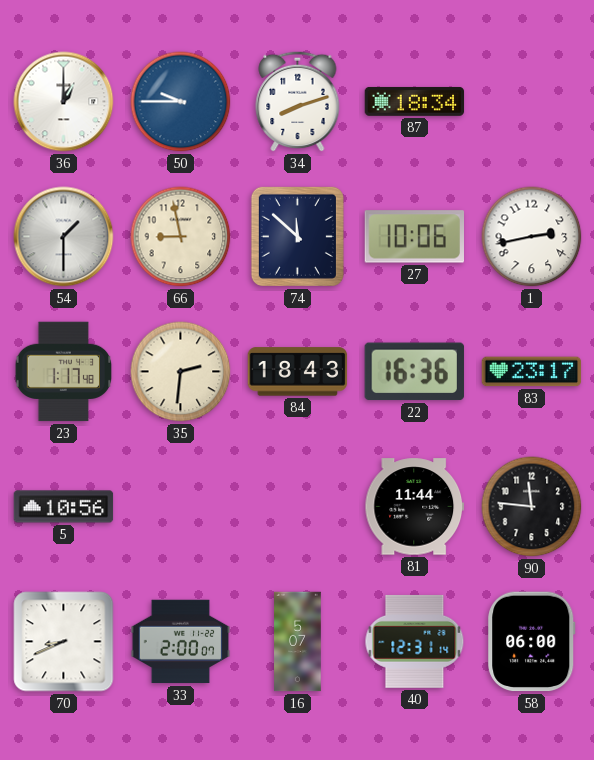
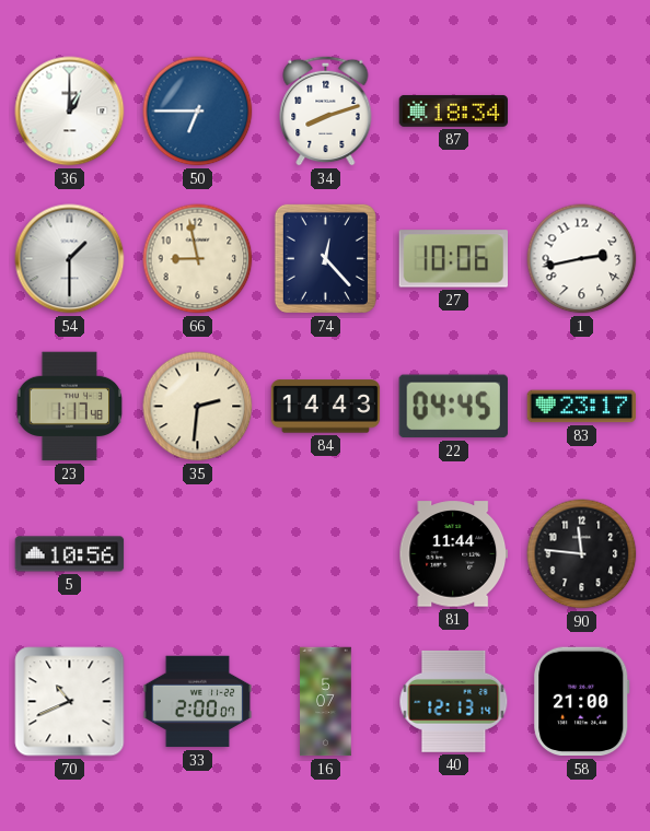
50: 9:45 -> 6:45 (198, 112)
74: 11:52 -> 12:23 (325, 258)
84: 18:43 -> 14:43 (326, 407)
22: 16:36 -> 04:45 (453, 407)
70: 8:41 -> 10:41 (70, 702)
40: 12:31 -> 12:13 (454, 701)
58: 06:00 -> 21:00 (582, 702)
